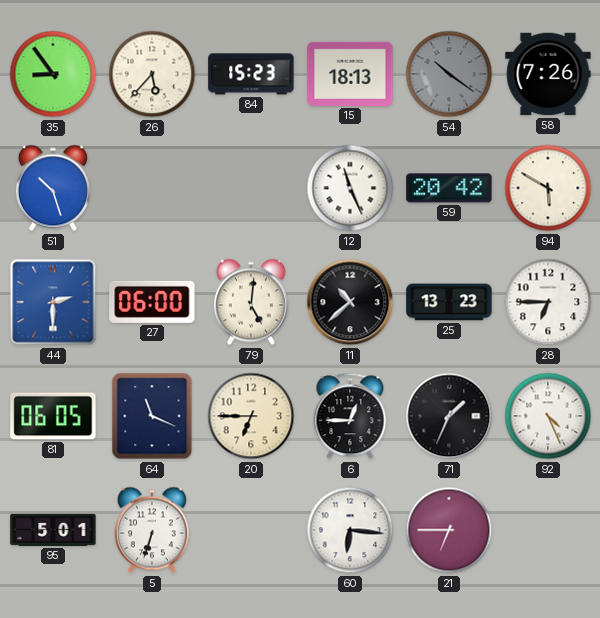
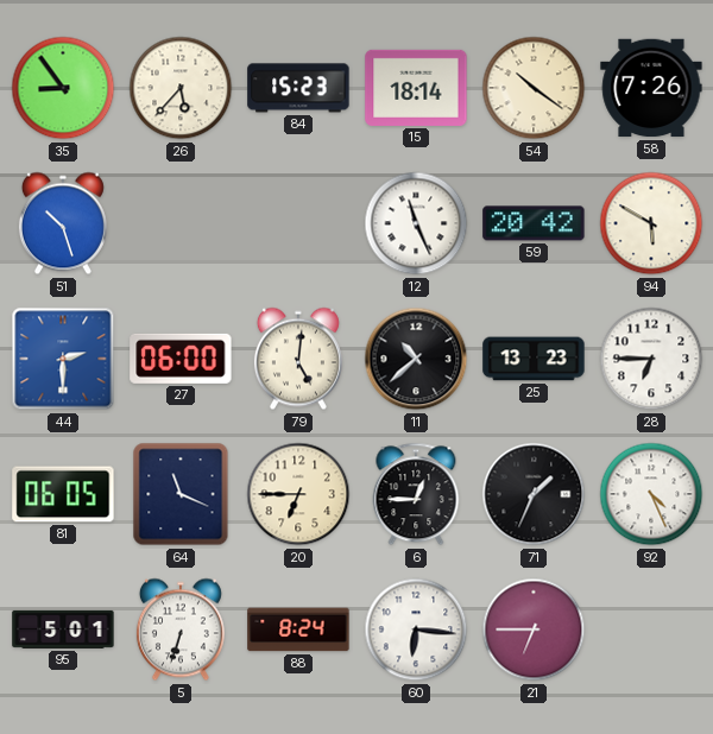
15: 18:13 -> 18:14 (416, 88)
54 dial: grey -> cream (534, 88)
88: none -> 8:24 (298, 629)
